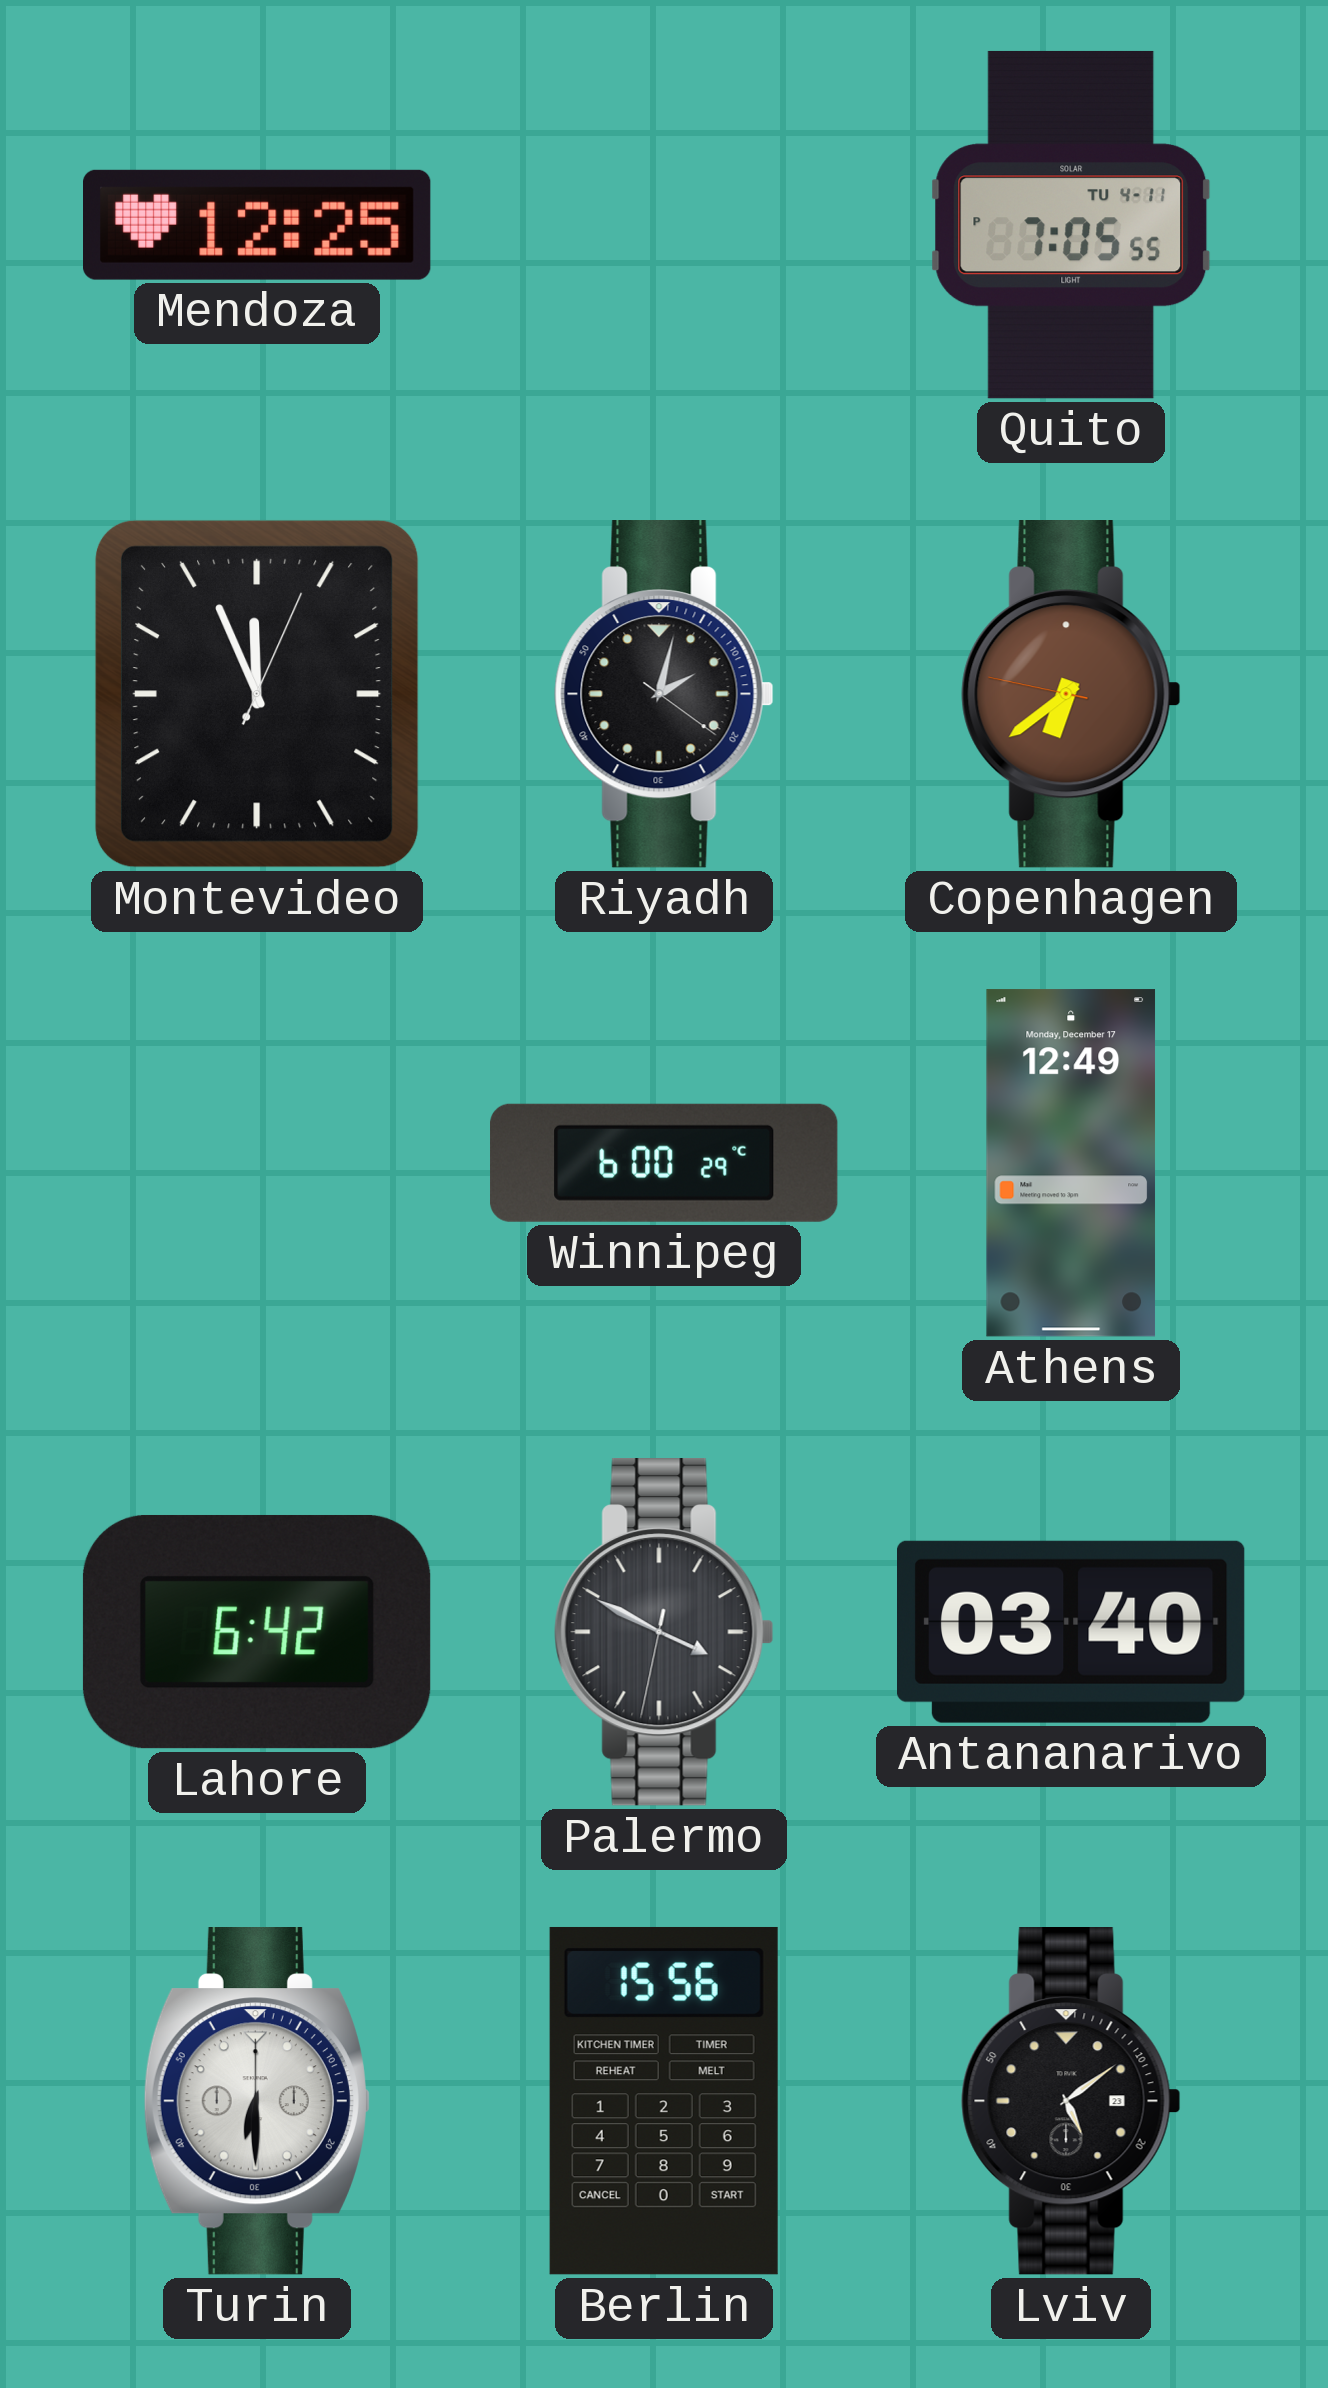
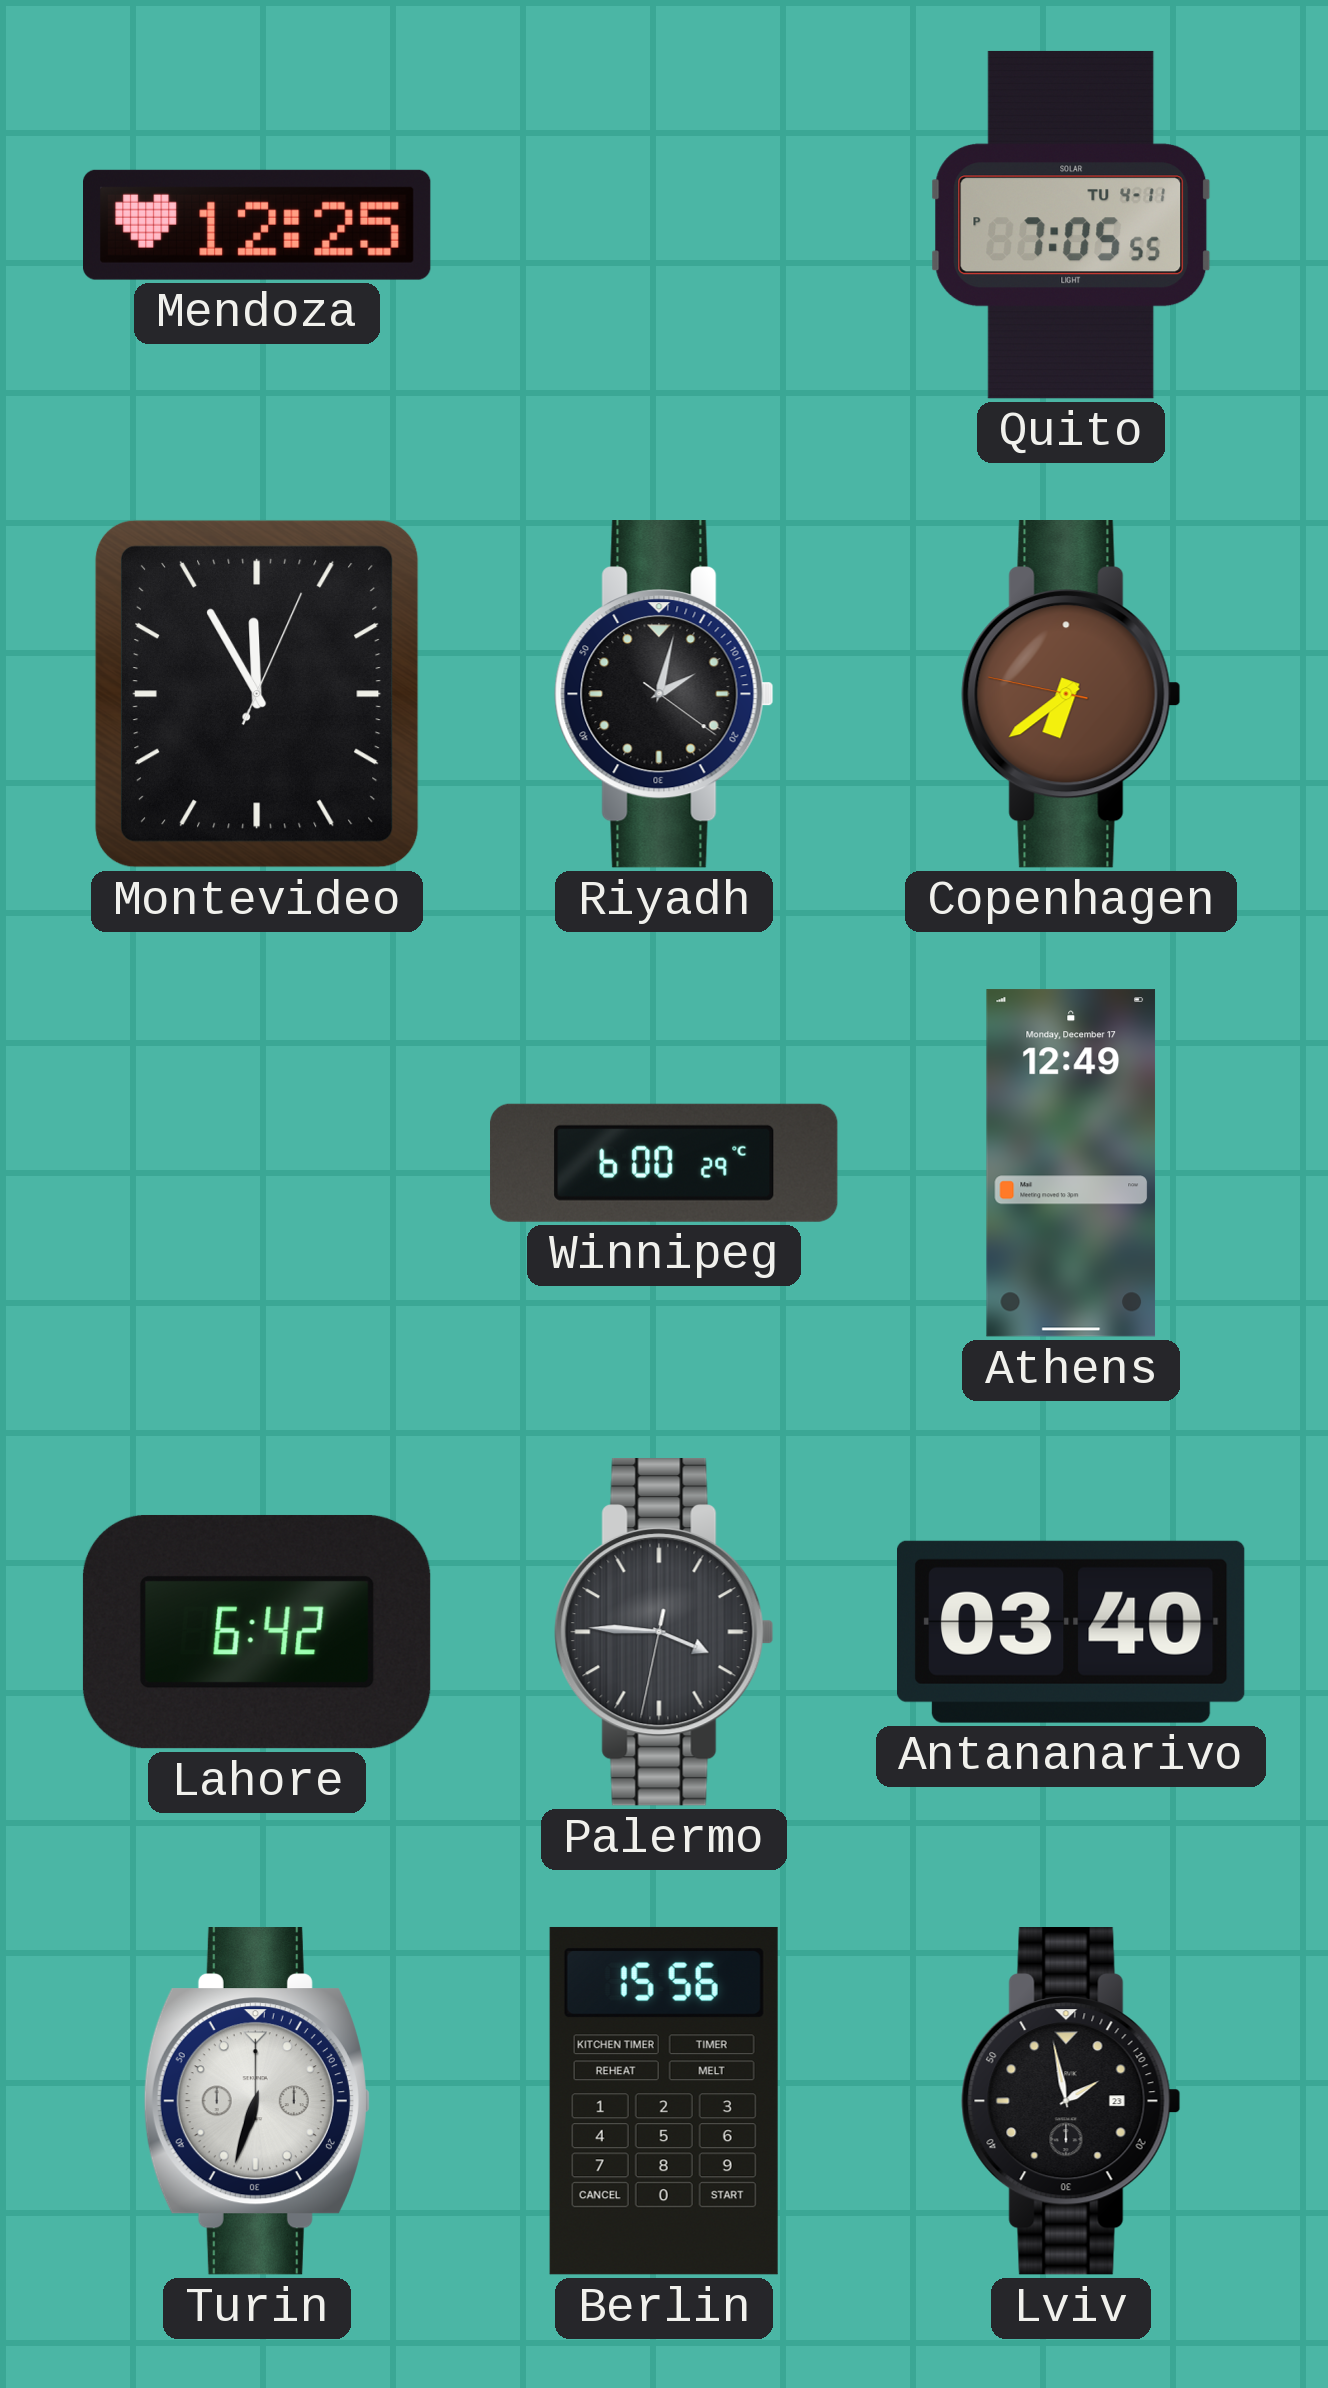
Montevideo: 11:56 -> 11:55 (257, 694)
Palermo: 3:49 -> 3:45 (664, 1633)
Turin: 6:30 -> 6:33 (257, 2102)
Lviv: 5:09 -> 1:58 (1071, 2102)
